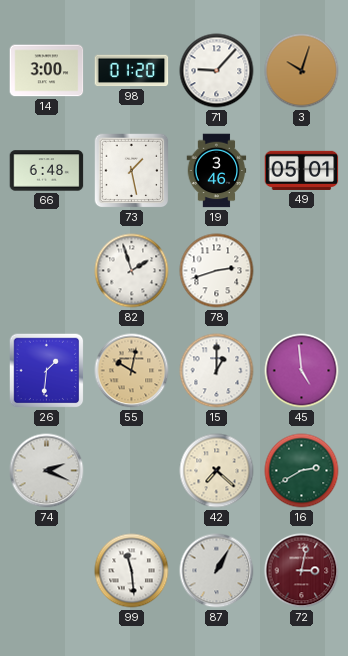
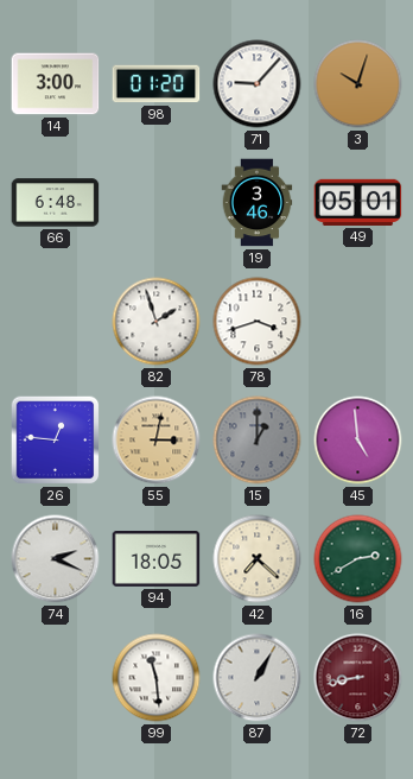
73: 1:28 -> none (132, 171)
78: 2:42 -> 3:42 (258, 322)
26: 1:31 -> 12:46 (56, 441)
55: 10:02 -> 3:02 (157, 441)
15 dial: white -> grey (258, 441)
94: none -> 18:05 (157, 559)
72: 3:02 -> 8:43 (358, 678)
